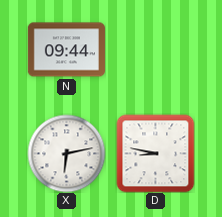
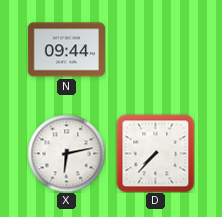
D: 8:47 -> 7:37 (155, 153)
